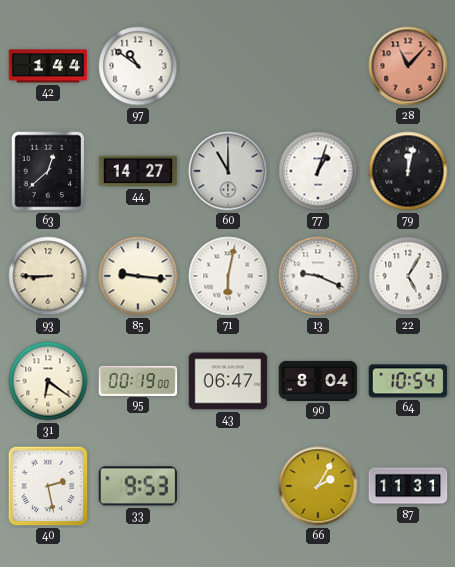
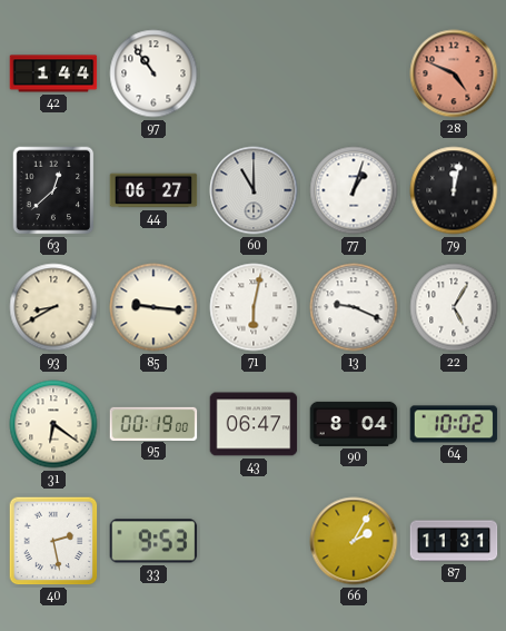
97: 10:51 -> 10:54 (153, 73)
28: 11:07 -> 4:49 (454, 73)
44: 14:27 -> 06:27 (153, 190)
93: 8:45 -> 8:40 (53, 307)
64: 10:54 -> 10:02 (454, 424)
